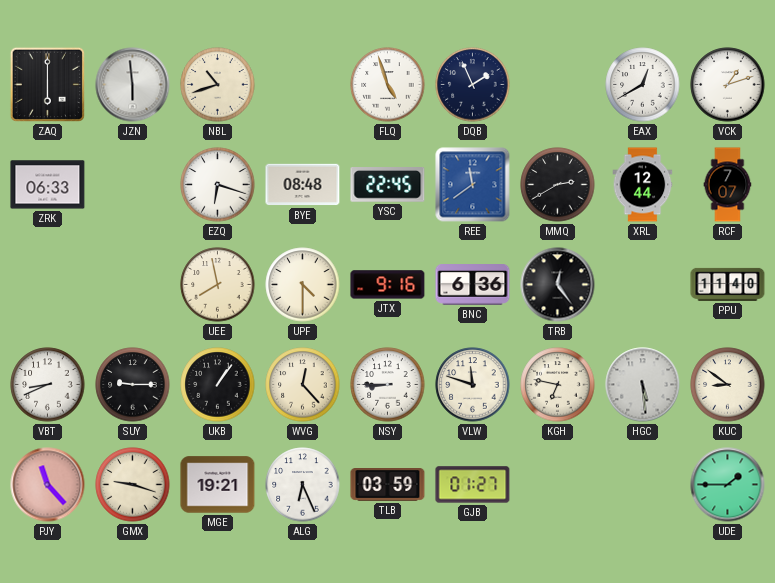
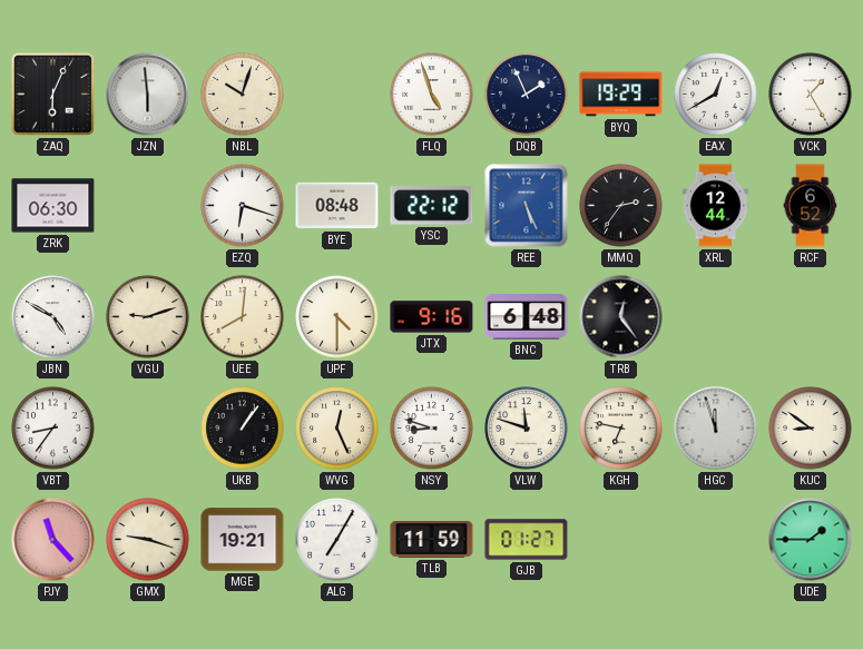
ZAQ: 6:00 -> 6:04 (52, 94)
NBL: 10:42 -> 10:03 (243, 95)
BYQ: none -> 19:29 (621, 95)
VCK: 1:12 -> 1:25 (811, 95)
ZRK: 06:33 -> 06:30 (53, 206)
YSC: 22:45 -> 22:12 (432, 206)
REE: 11:39 -> 5:26 (527, 206)
MMQ: 2:40 -> 2:36 (621, 206)
RCF: 7:07 -> 6:52 (811, 206)
JBN: none -> 4:50 (53, 317)
VGU: none -> 9:12 (148, 317)
UEE: 7:58 -> 8:01 (243, 317)
BNC: 6:36 -> 6:48 (527, 317)
PPU: 11:40 -> none (728, 284)
VBT: 8:41 -> 8:36 (53, 429)
SUY: 9:15 -> none (133, 385)
WVG: 12:23 -> 12:26 (337, 429)
NSY: 8:45 -> 8:48 (432, 429)
HGC: 5:29 -> 11:57 (716, 429)
ALG: 6:26 -> 7:05 (337, 540)
TLB: 03:59 -> 11:59 (432, 540)
